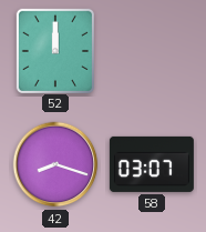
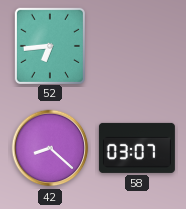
52: 12:00 -> 6:44 (49, 45)
42: 8:18 -> 8:22 (50, 148)
